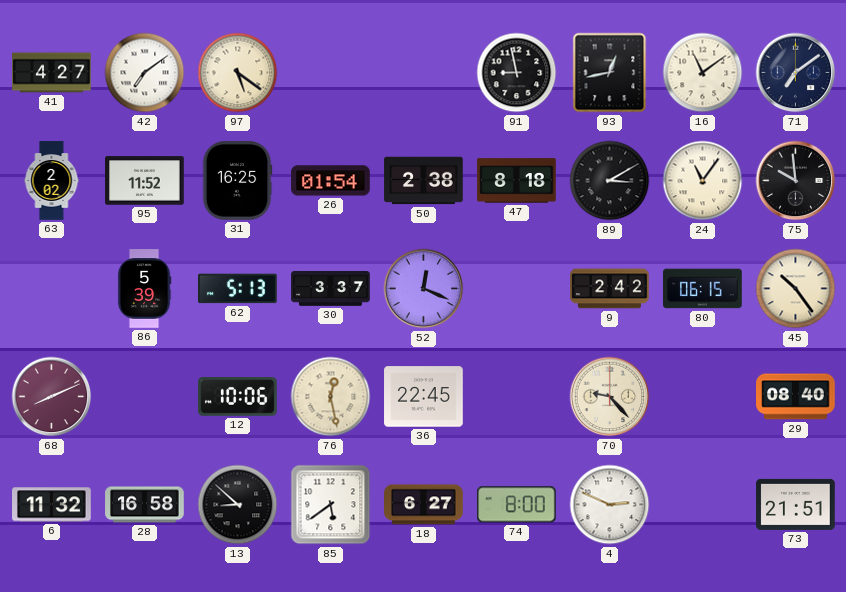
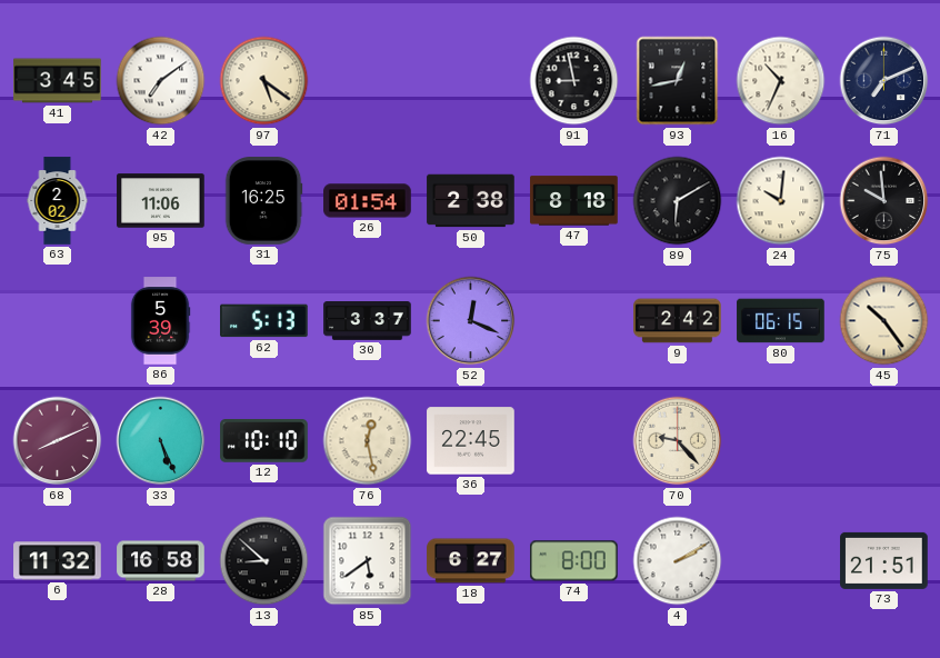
41: 4:27 -> 3:45 (58, 81)
16: 11:09 -> 10:34 (781, 81)
71: 7:09 -> 7:11 (884, 81)
95: 11:52 -> 11:06 (161, 201)
89: 3:10 -> 6:10 (678, 201)
24: 11:06 -> 10:01 (781, 201)
33: none -> 5:26 (161, 441)
12: 10:06 -> 10:10 (264, 441)
29: 08:40 -> none (796, 397)
4: 2:49 -> 2:10 (678, 561)
